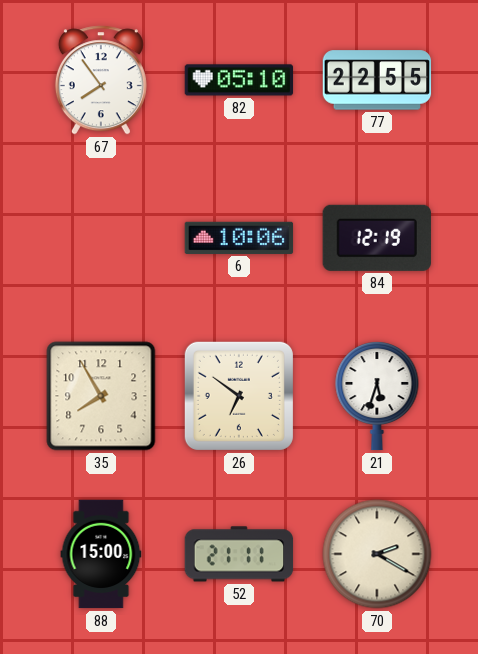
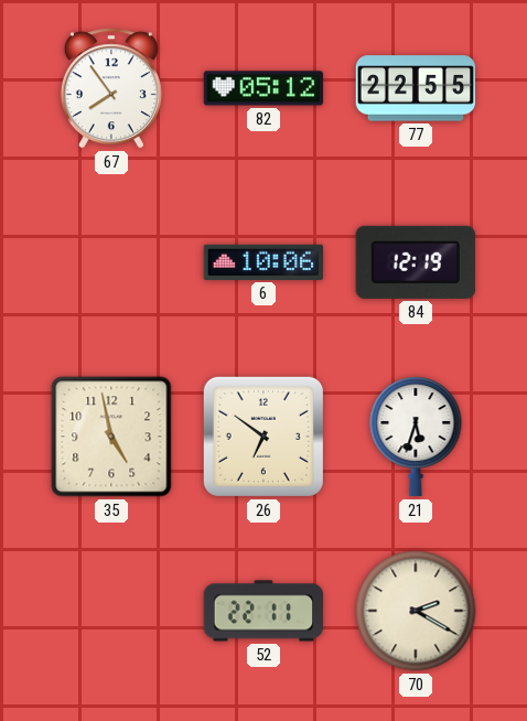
82: 05:10 -> 05:12 (263, 88)
35: 7:55 -> 4:58 (111, 437)
88: 15:00 -> none (101, 554)
52: 21:11 -> 22:11 (263, 611)
